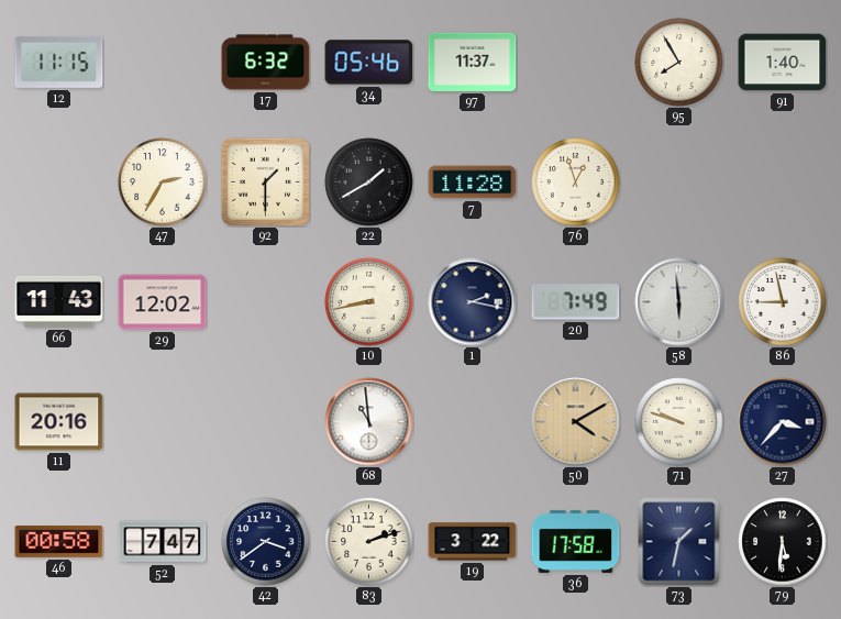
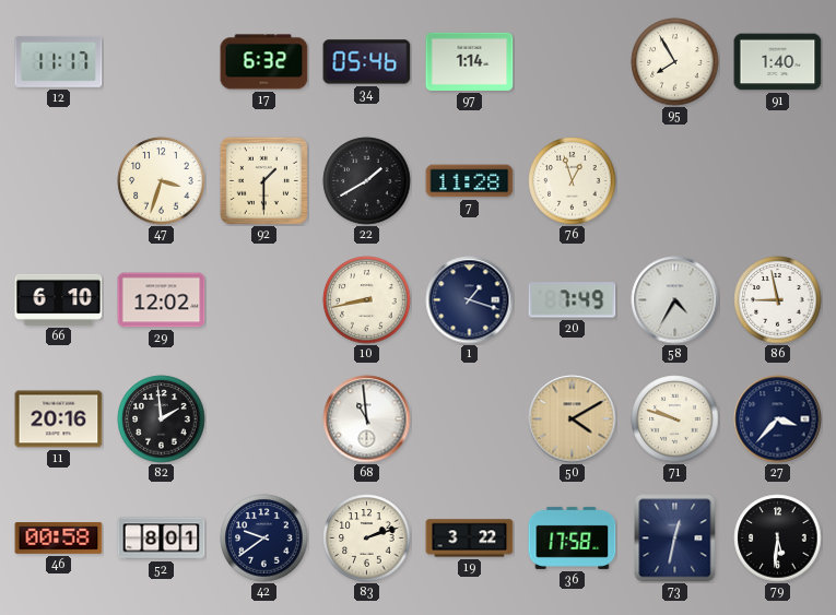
12: 11:15 -> 11:17 (59, 61)
97: 11:37 -> 1:14 (470, 61)
47: 2:35 -> 3:33 (162, 181)
66: 11:43 -> 6:10 (59, 299)
1: 2:17 -> 1:18 (470, 300)
58: 5:59 -> 4:35 (675, 300)
82: none -> 1:59 (162, 419)
52: 7:47 -> 8:01 (162, 539)
42: 3:39 -> 9:39 (264, 539)
73: 1:32 -> 12:32 (675, 539)
